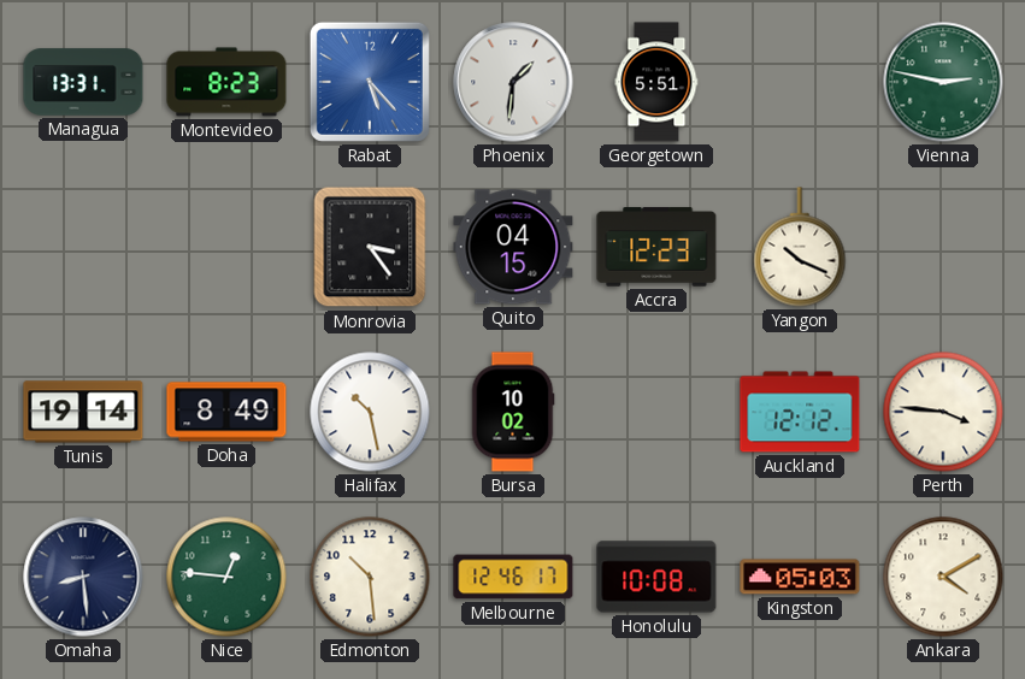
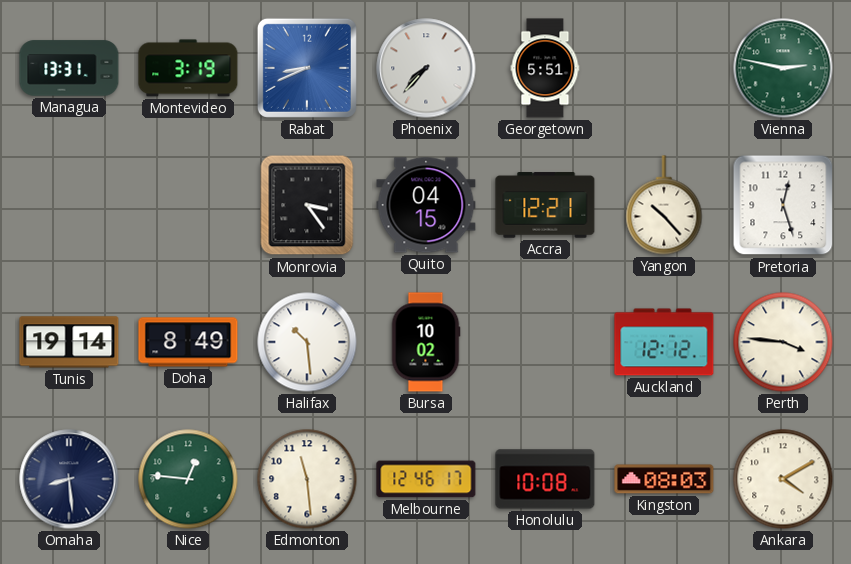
Montevideo: 8:23 -> 3:19 (188, 68)
Rabat: 5:23 -> 8:41 (307, 68)
Phoenix: 1:31 -> 7:37 (426, 68)
Accra: 12:23 -> 12:21 (545, 205)
Yangon: 10:19 -> 10:23 (664, 205)
Pretoria: none -> 12:27 (783, 205)
Halifax: 10:28 -> 10:29 (307, 342)
Edmonton: 10:29 -> 11:29 (307, 479)
Kingston: 05:03 -> 08:03 (664, 479)
